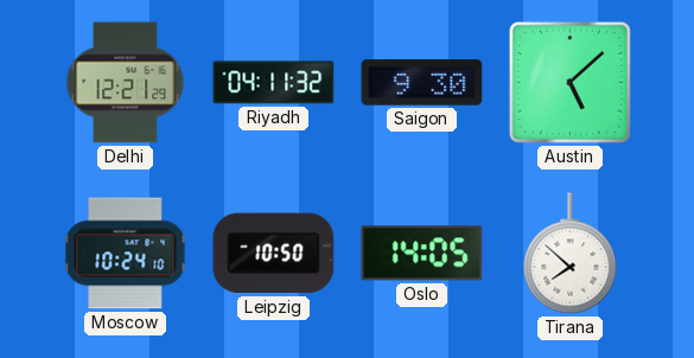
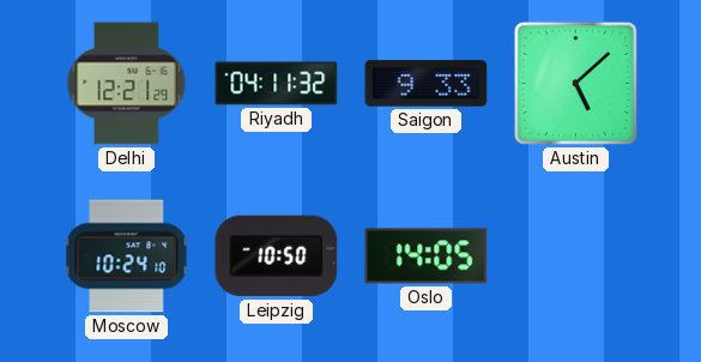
Saigon: 9:30 -> 9:33 (427, 84)
Tirana: 7:52 -> none (571, 254)
